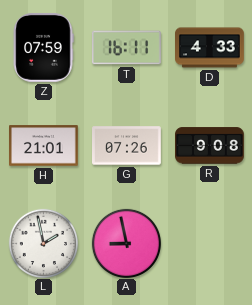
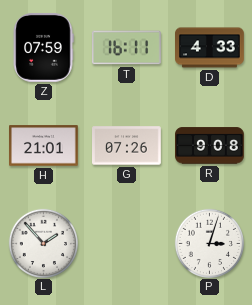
L: 1:58 -> 1:53 (43, 243)
A: 8:58 -> none (126, 243)
P: none -> 3:03 (209, 243)
